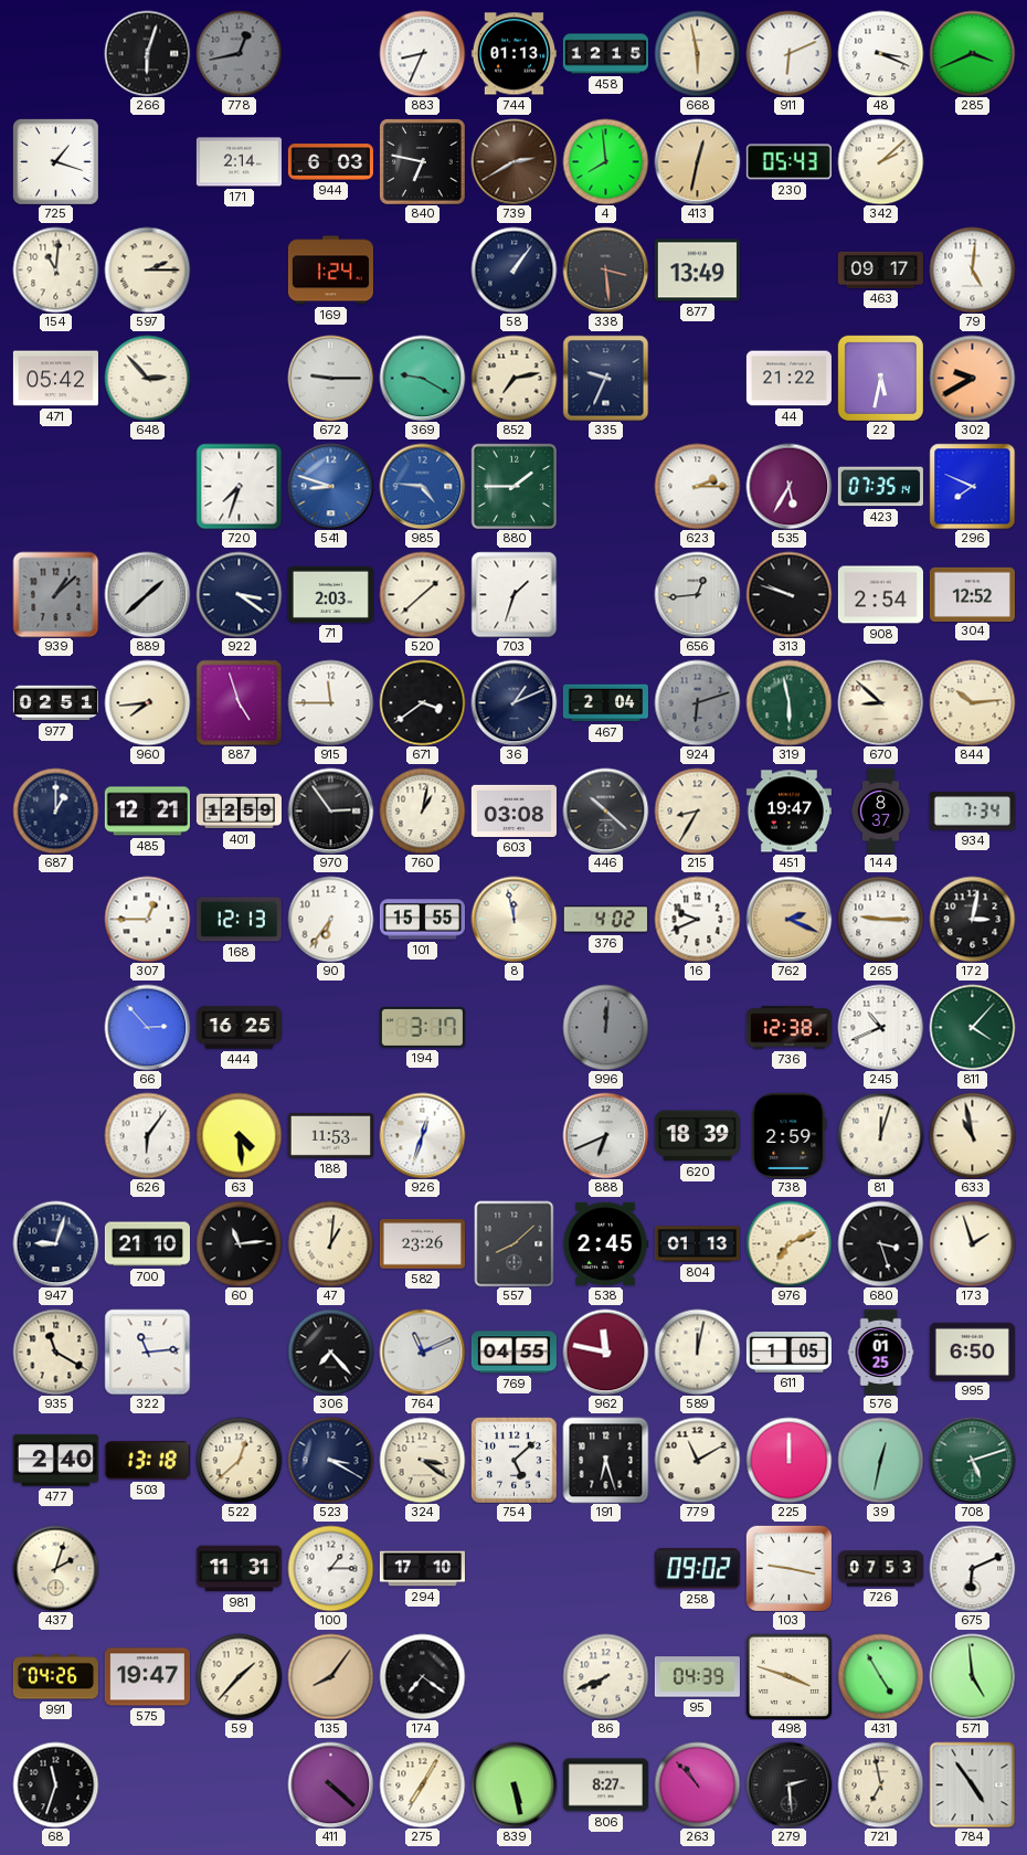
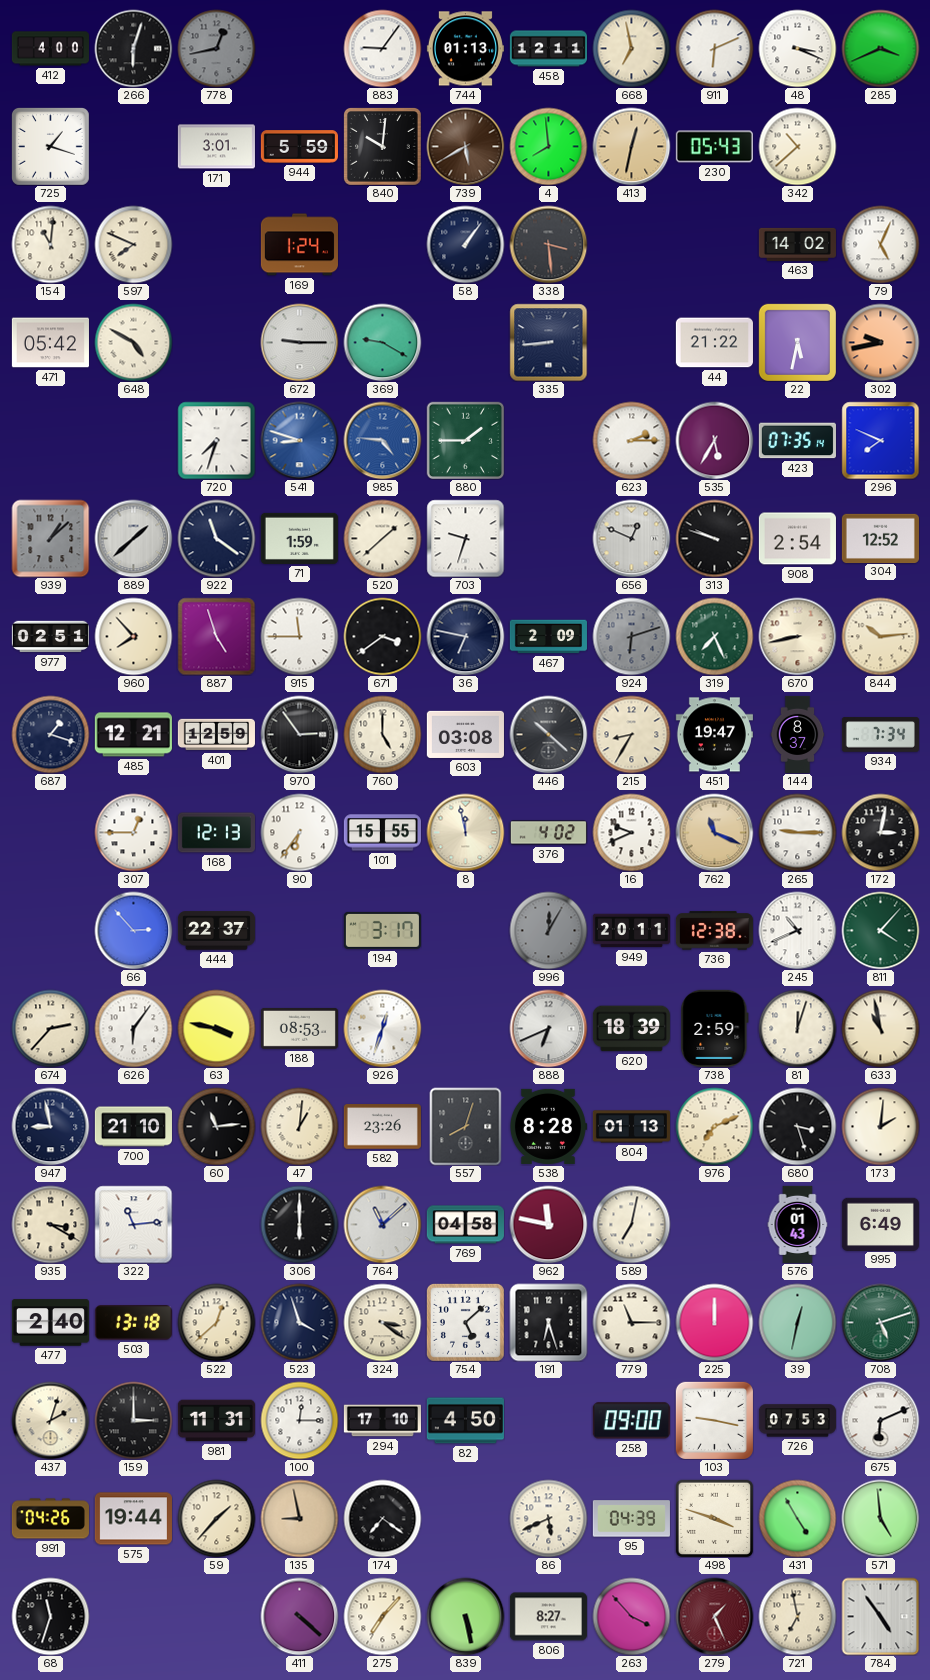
412: none -> 4:00 (50, 49)
883: 8:34 -> 9:06 (382, 48)
458: 12:15 -> 12:11 (548, 49)
668: 5:58 -> 6:58 (631, 48)
171: 2:14 -> 3:01 (216, 147)
944: 6:03 -> 5:59 (299, 147)
840: 6:47 -> 10:01 (382, 146)
739: 2:40 -> 5:40 (465, 146)
342: 2:08 -> 10:38 (797, 146)
597: 2:15 -> 7:49 (133, 244)
877: 13:49 -> none (697, 271)
463: 09:17 -> 14:02 (797, 244)
79: 5:01 -> 5:04 (880, 244)
648: 2:53 -> 4:50 (133, 342)
852: 7:13 -> none (513, 378)
335: 9:34 -> 8:44 (548, 342)
302: 9:40 -> 9:43 (880, 342)
922: 3:21 -> 11:21 (216, 538)
71: 2:03 -> 1:59 (299, 538)
703: 1:33 -> 9:33 (465, 538)
656: 12:44 -> 12:49 (631, 538)
960: 7:44 -> 7:53 (133, 636)
36: 1:11 -> 6:47 (465, 636)
467: 2:04 -> 2:09 (548, 637)
319: 5:58 -> 7:26 (714, 636)
670: 8:52 -> 8:43 (797, 636)
687: 1:00 -> 1:18 (50, 734)
760: 1:02 -> 5:00 (382, 734)
762: 2:19 -> 11:19 (714, 832)
444: 16:25 -> 22:37 (216, 931)
996: 12:01 -> 12:05 (548, 930)
949: none -> 20:11 (631, 931)
674: none -> 2:37 (50, 1028)
63: 4:29 -> 3:47 (216, 1028)
188: 11:53 -> 08:53 (299, 1028)
947: 9:03 -> 8:58 (50, 1126)
557: 8:08 -> 8:03 (466, 1126)
538: 2:45 -> 8:28 (548, 1126)
173: 1:57 -> 2:01 (880, 1126)
935: 11:20 -> 3:20 (50, 1224)
306: 7:23 -> 6:00 (299, 1224)
764: 11:11 -> 11:08 (382, 1224)
769: 04:55 -> 04:58 (465, 1225)
589: 12:02 -> 7:02 (631, 1224)
611: 1:05 -> none (788, 1353)
576: 01:25 -> 01:43 (798, 1224)
995: 6:50 -> 6:49 (880, 1224)
523: 3:20 -> 3:57 (299, 1322)
779: 11:10 -> 11:15 (631, 1322)
159: none -> 3:00 (133, 1420)
100: 1:15 -> 12:15 (299, 1420)
82: none -> 4:50 (465, 1421)
258: 09:02 -> 09:00 (631, 1421)
575: 19:47 -> 19:44 (133, 1519)
135: 8:06 -> 8:58 (299, 1518)
86: 7:41 -> 5:41 (548, 1518)
275: 7:05 -> 7:07 (382, 1616)
263: 10:53 -> 3:53 (631, 1616)
279: 2:29 -> 1:26 (714, 1616)
279 dial: black -> burgundy (714, 1616)
